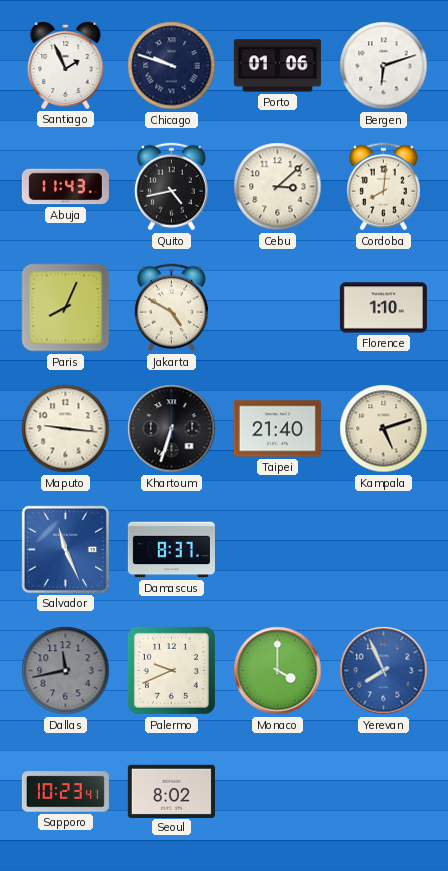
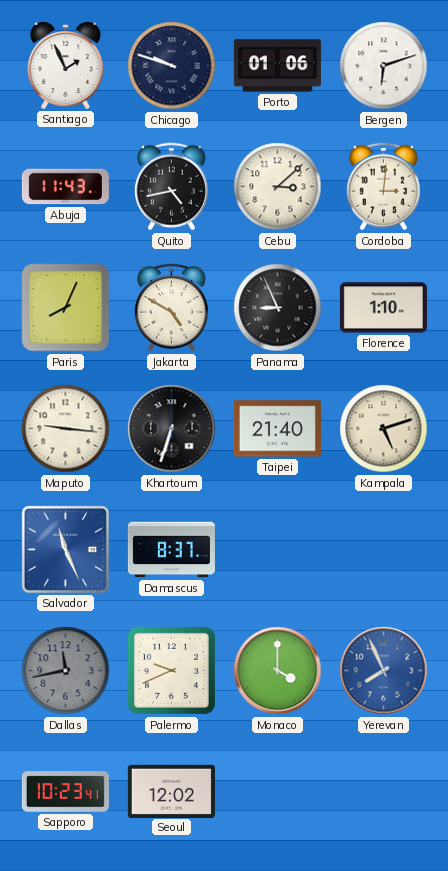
Cordoba: 8:01 -> 3:01 (383, 187)
Panama: none -> 8:56 (278, 308)
Seoul: 8:02 -> 12:02 (171, 791)
